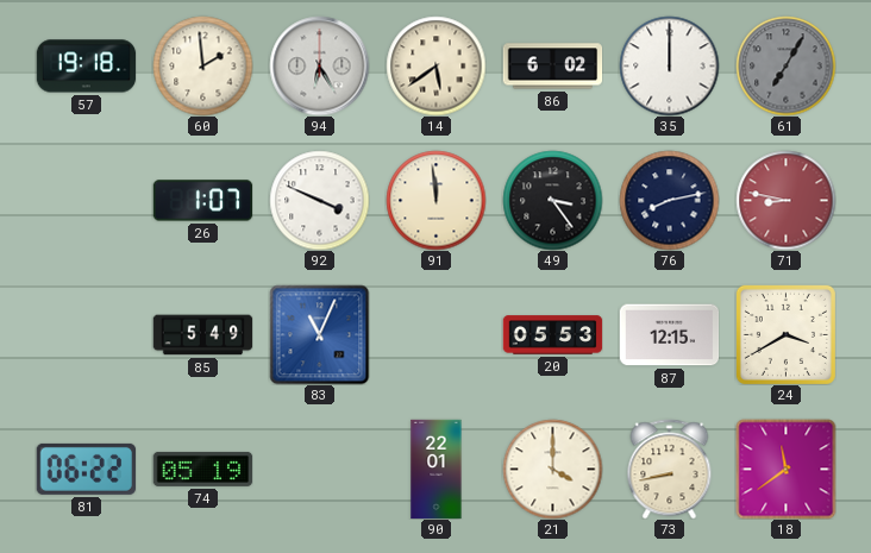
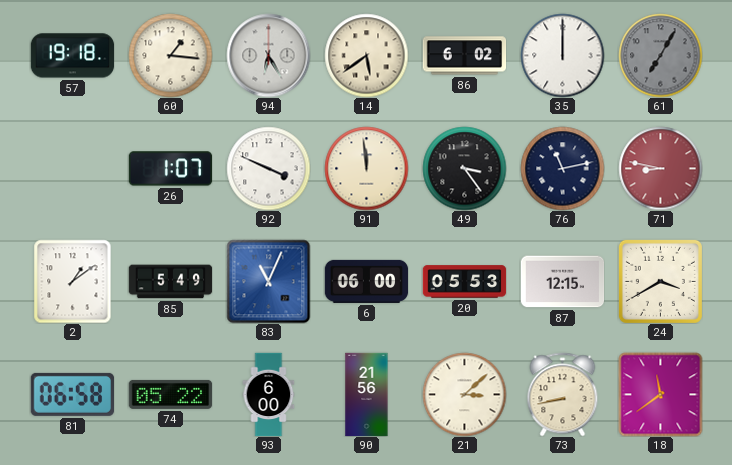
60: 1:59 -> 1:16 (170, 55)
76: 8:13 -> 11:13 (562, 168)
2: none -> 1:09 (73, 281)
6: none -> 06:00 (366, 281)
81: 06:22 -> 06:58 (72, 394)
74: 05:19 -> 05:22 (170, 394)
93: none -> 6:00 (269, 394)
90: 22:01 -> 21:56 (367, 394)
21: 4:00 -> 3:08 (464, 394)
